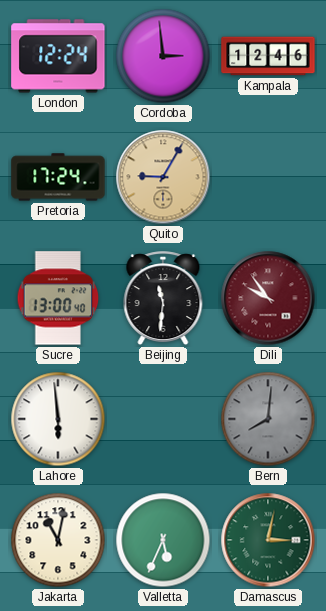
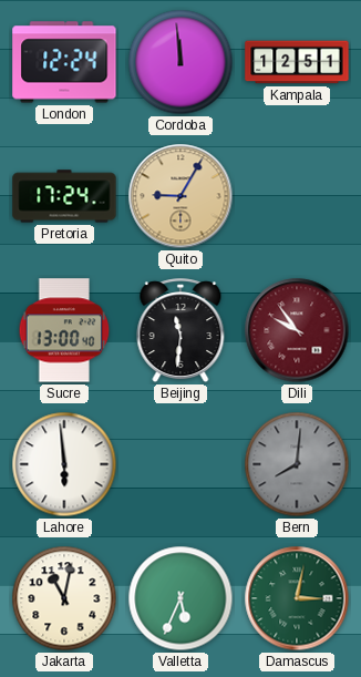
Cordoba: 2:59 -> 11:59 (180, 62)
Kampala: 12:46 -> 12:51 (297, 62)
